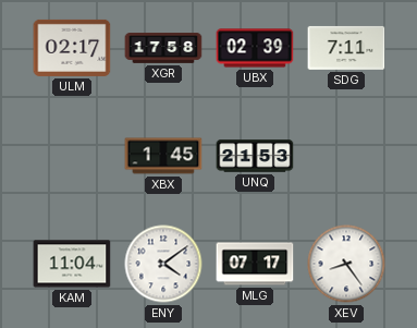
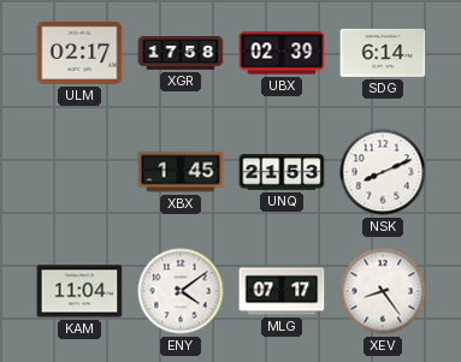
SDG: 7:11 -> 6:14 (383, 53)
NSK: none -> 8:11 (383, 172)
